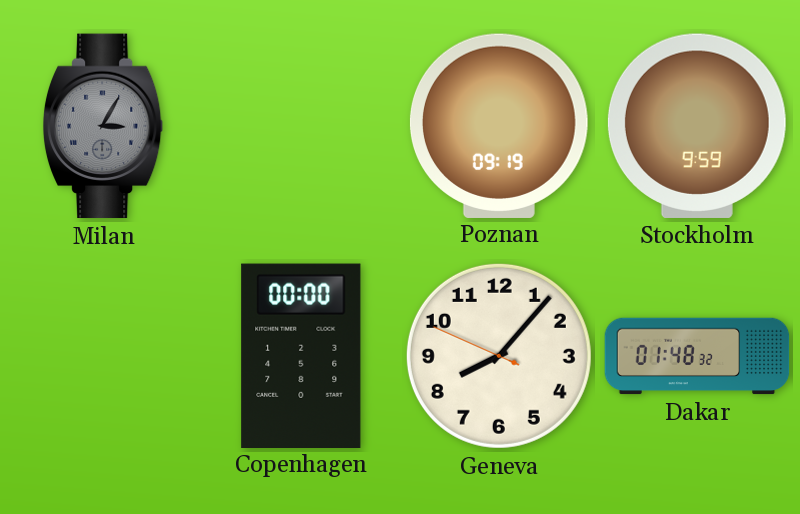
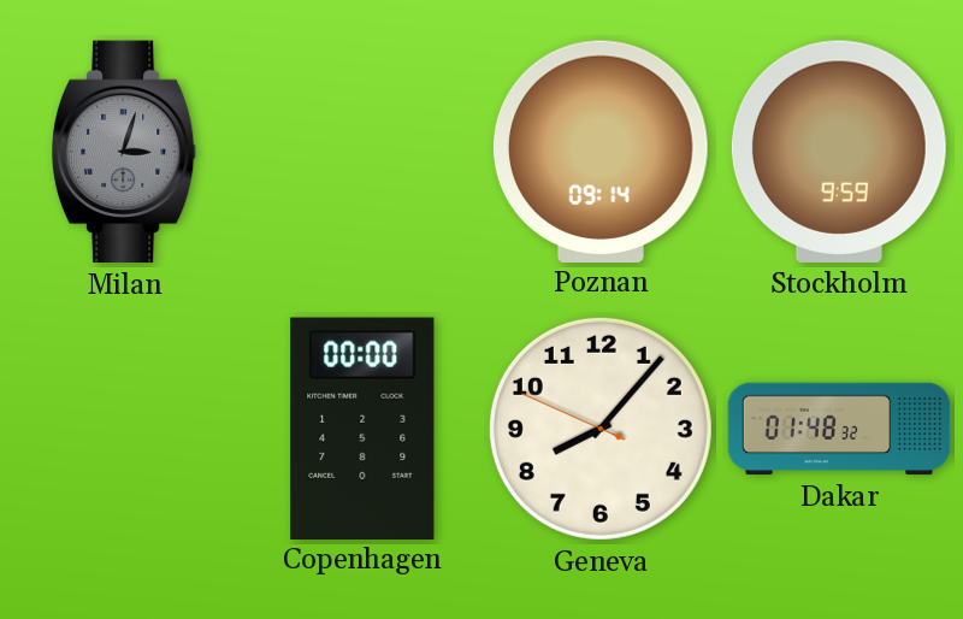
Milan: 3:05 -> 3:03 (124, 152)
Poznan: 09:19 -> 09:14 (601, 151)
